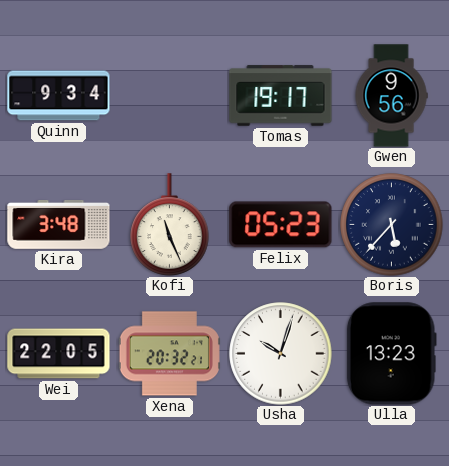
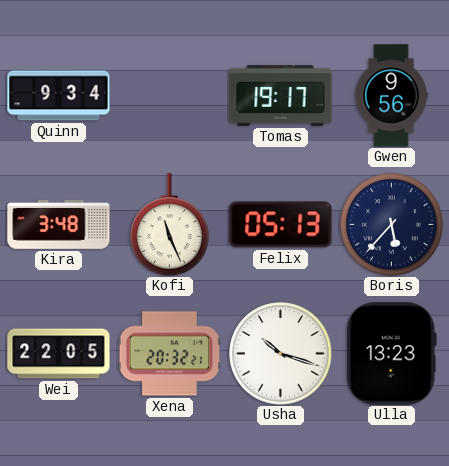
Felix: 05:23 -> 05:13 (281, 225)
Usha: 10:03 -> 10:18 (281, 354)
